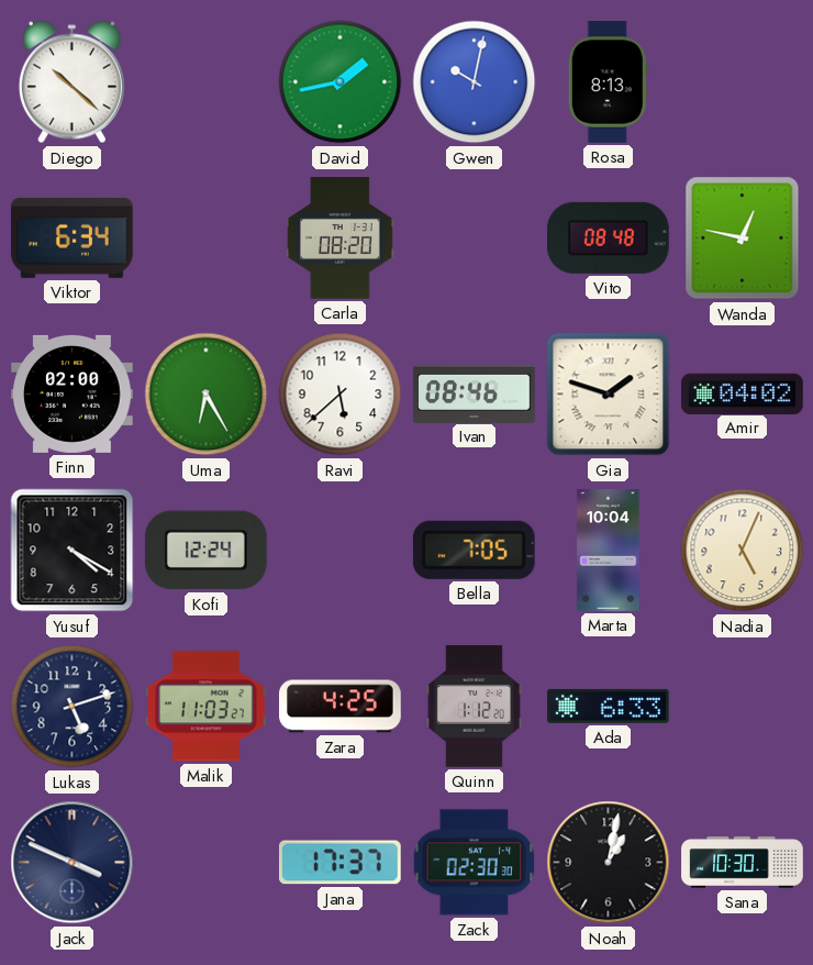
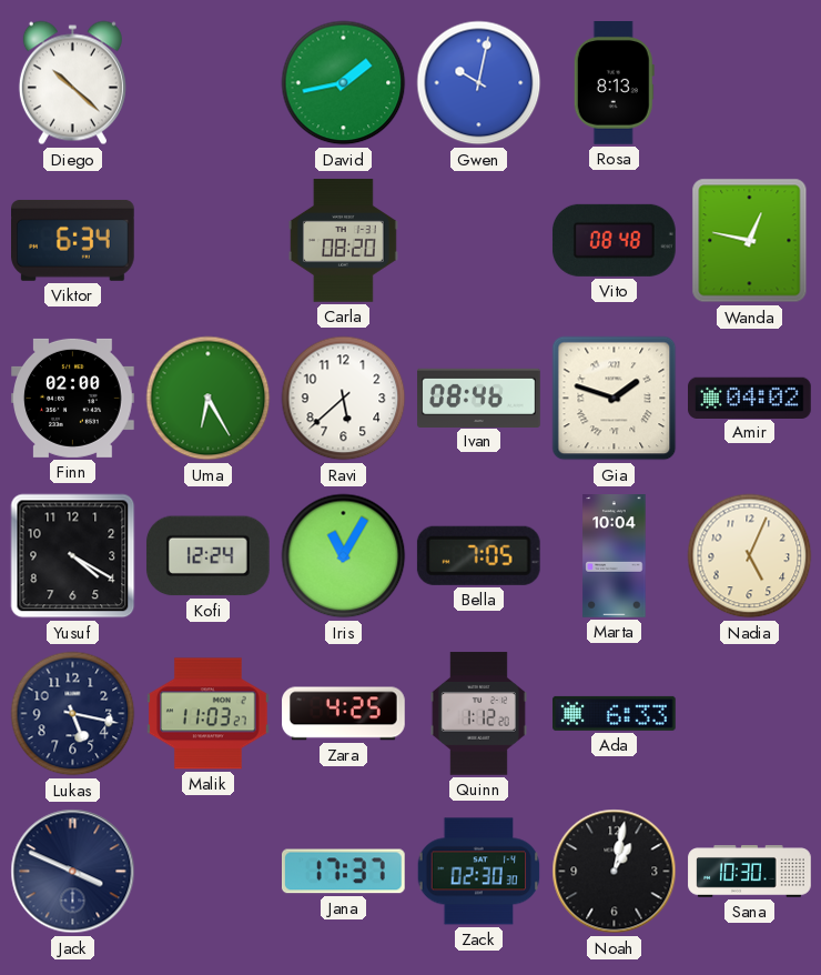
Iris: none -> 11:05 (344, 556)
Lukas: 5:12 -> 5:17 (73, 714)
